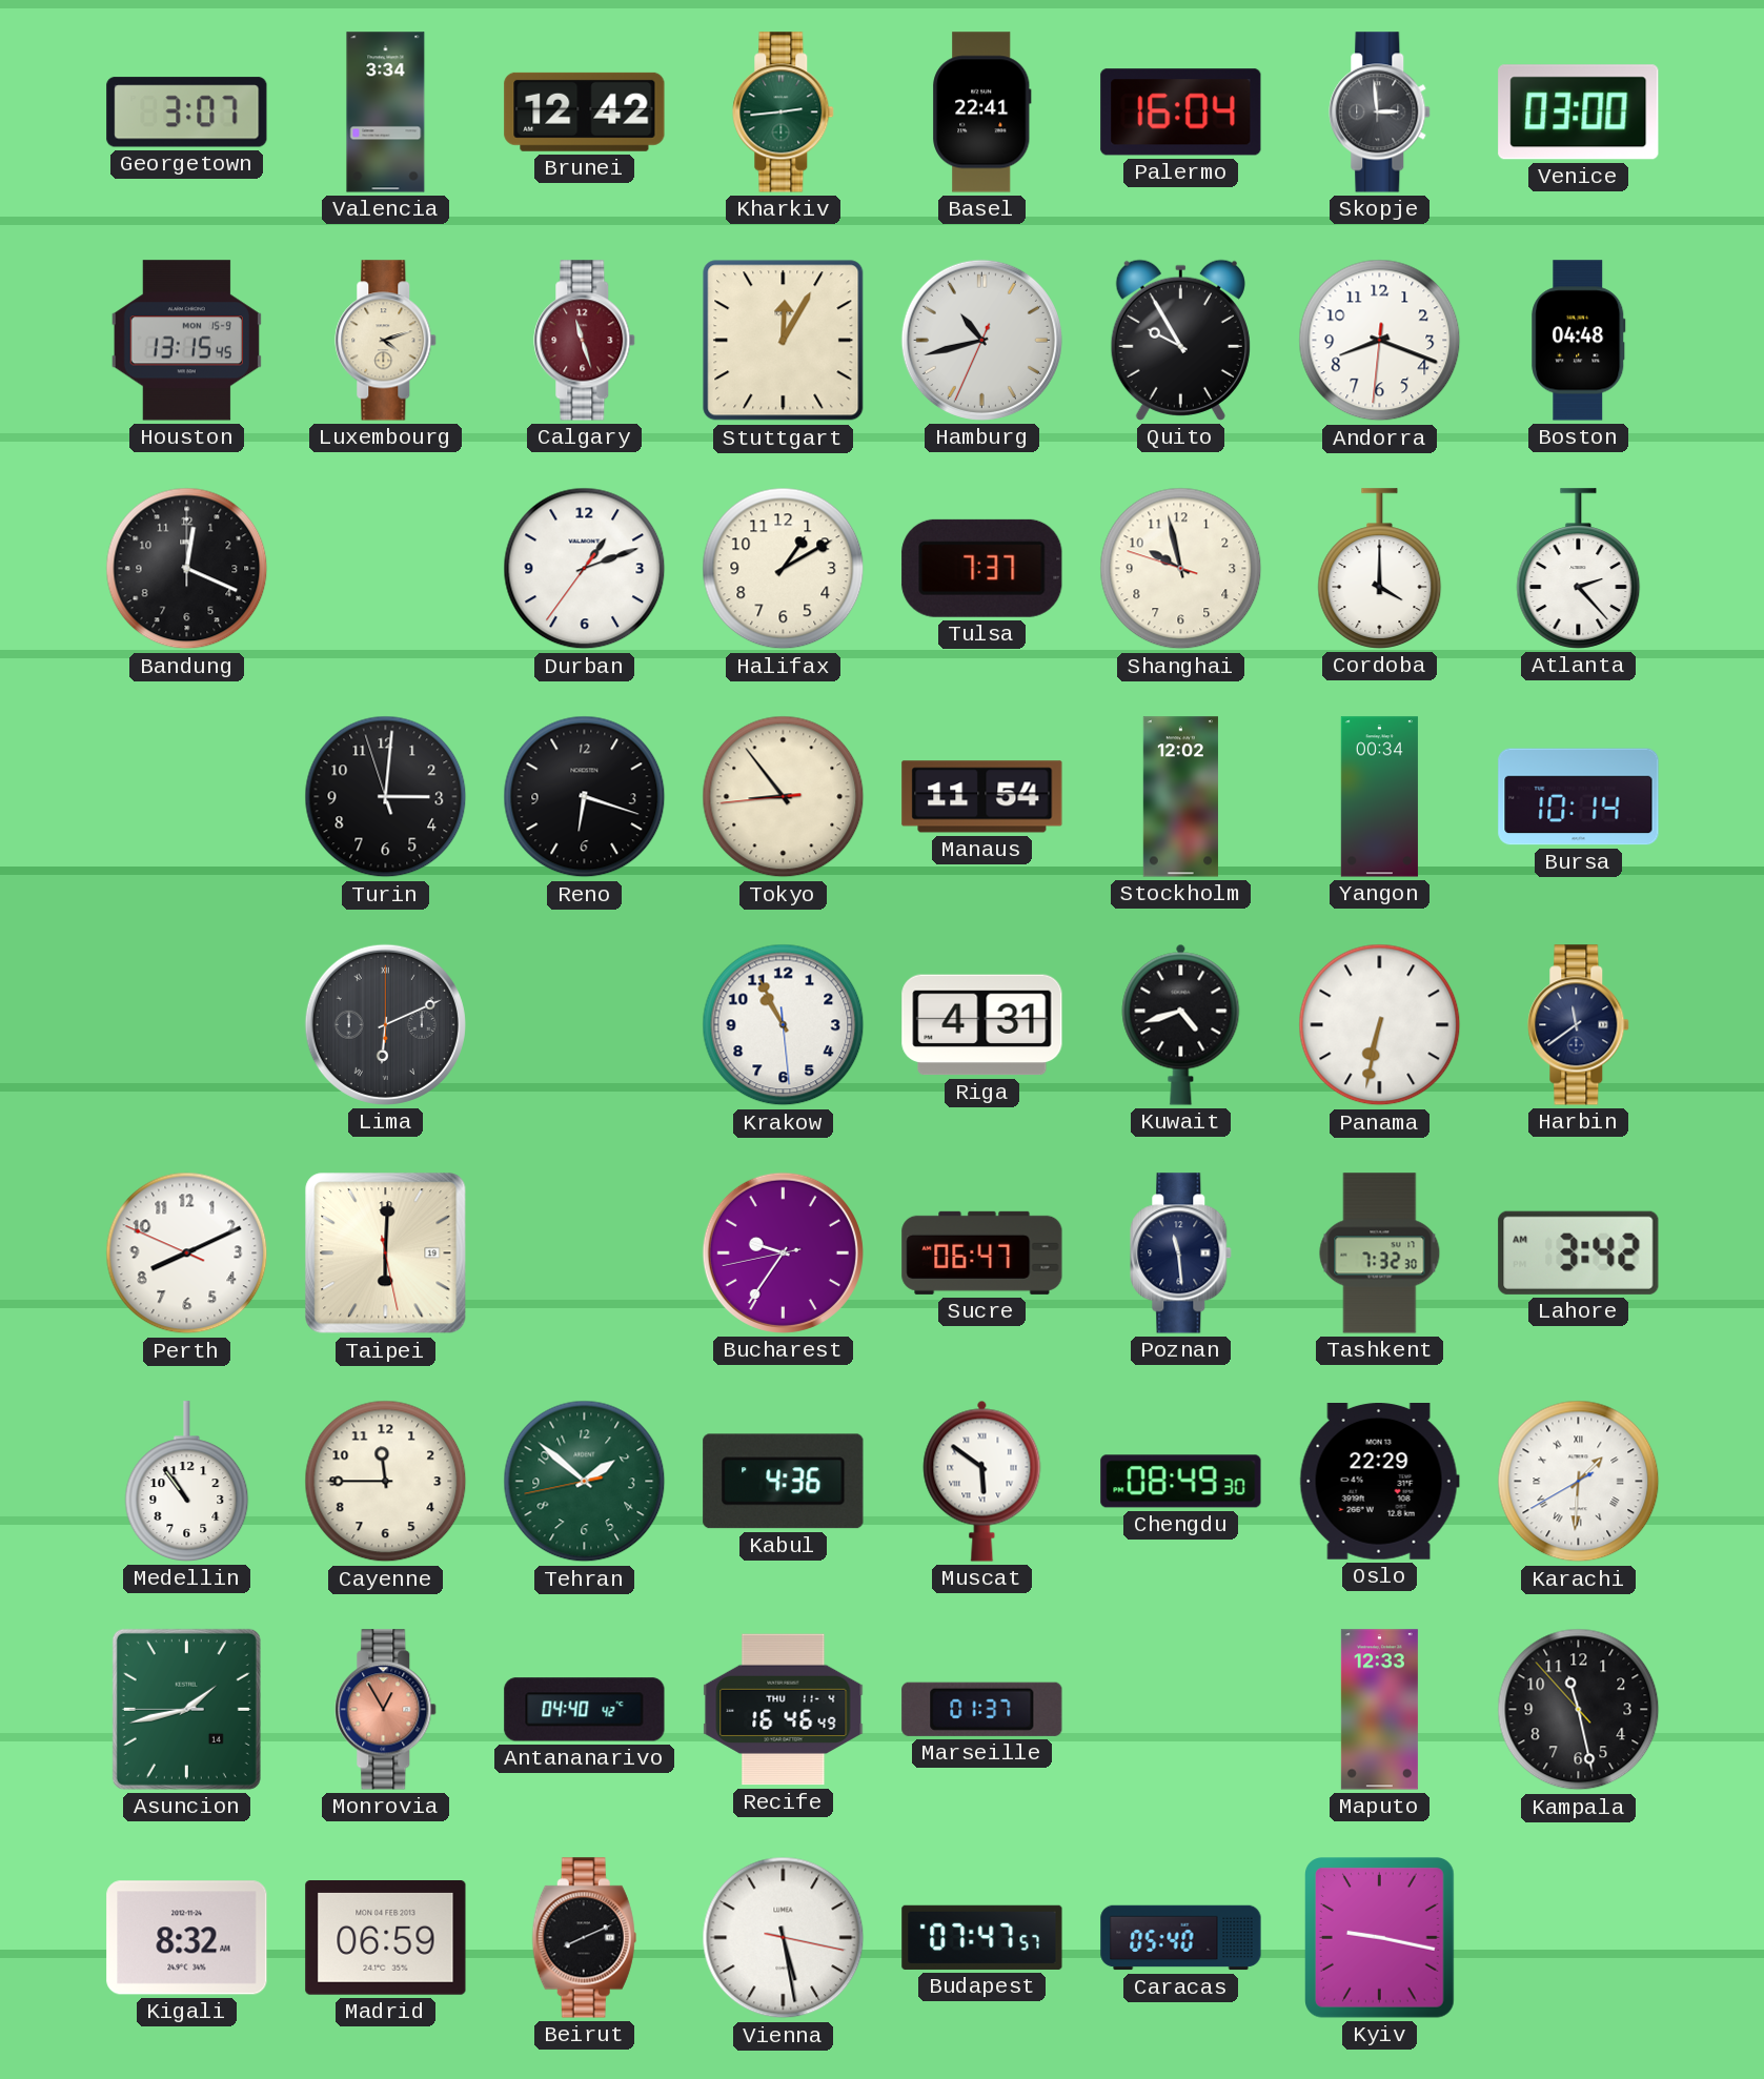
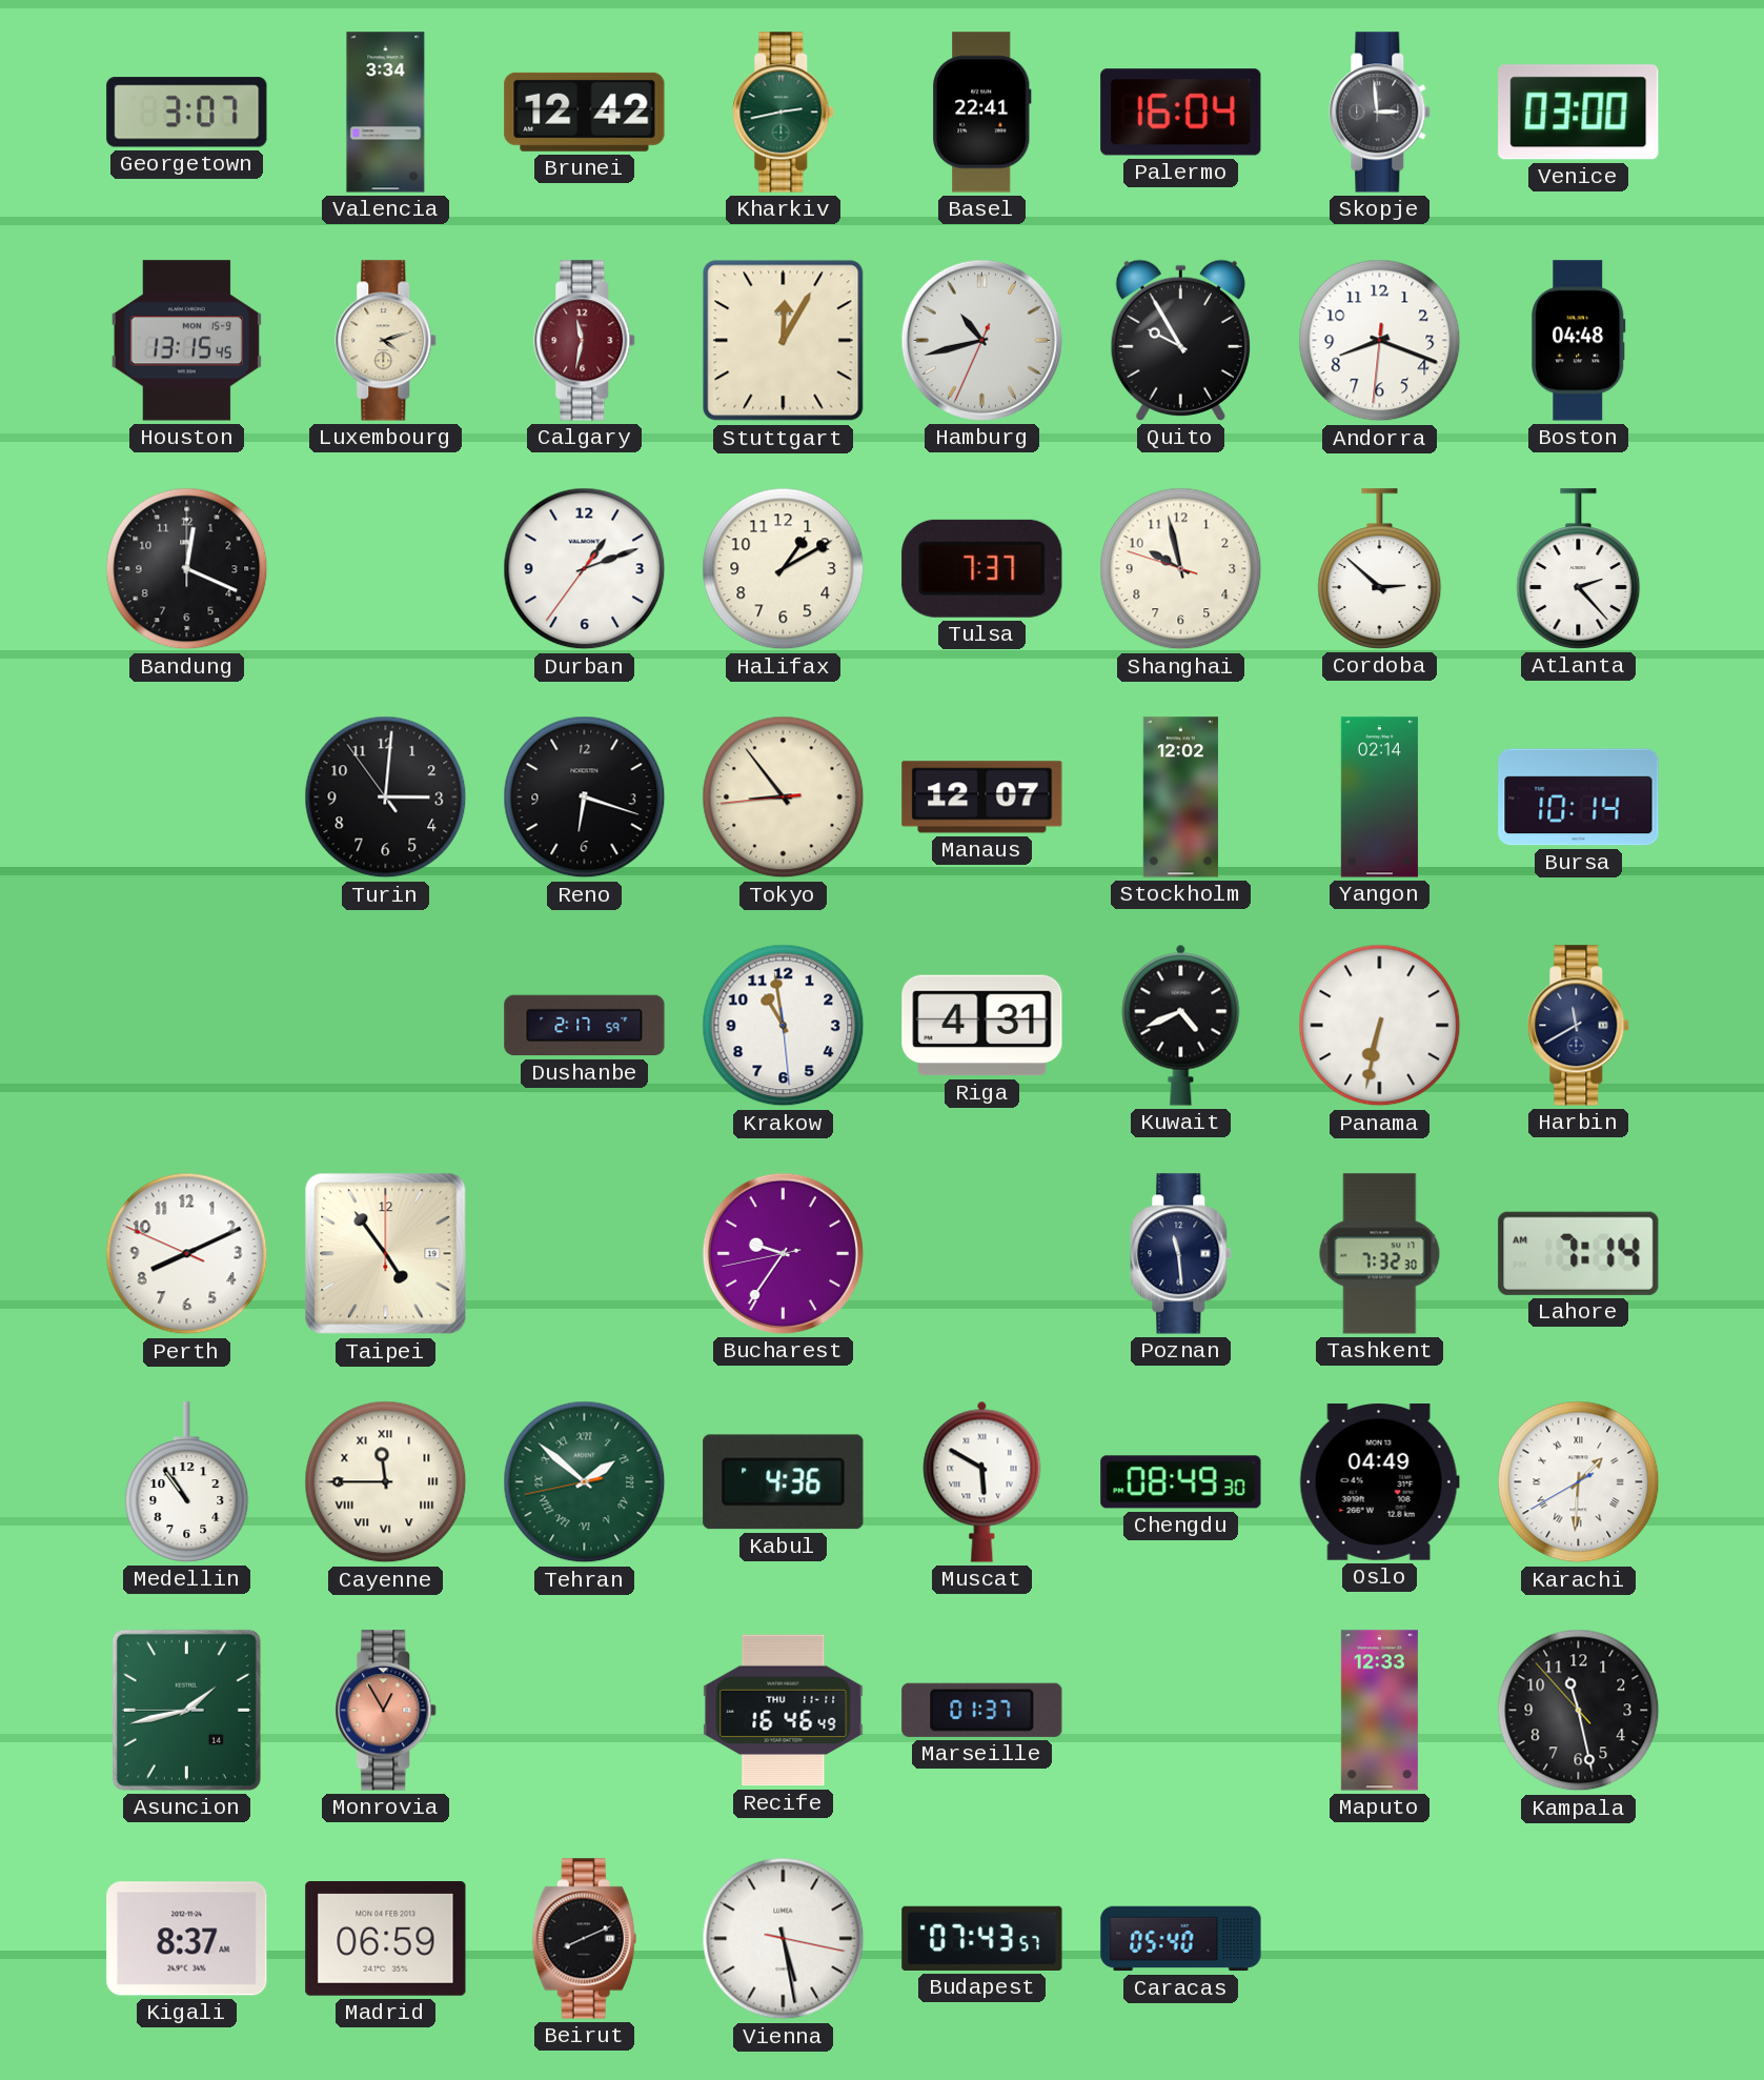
Kharkiv: 2:44 -> 2:43 (784, 113)
Calgary: 11:27 -> 11:32 (585, 341)
Cordoba: 4:00 -> 2:52 (1380, 569)
Turin: 3:00:57 -> 3:00:54 (386, 797)
Manaus: 11:54 -> 12:07 (982, 797)
Yangon: 00:34 -> 02:14 (1379, 797)
Lima: 6:11 -> none (385, 1024)
Dushanbe: none -> 2:17 (585, 1026)
Krakow: 10:55 -> 10:58 (784, 1026)
Kuwait: 4:42 -> 4:41 (1181, 1025)
Harbin: 11:39 -> 11:40 (1579, 1026)
Taipei: 6:00 -> 4:54 (386, 1254)
Sucre: 06:47 -> none (982, 1252)
Lahore: 3:42 -> 7:14 (1579, 1253)
Cayenne numerals: Arabic -> Roman (386, 1482)
Tehran numerals: Arabic -> Roman (585, 1482)
Muscat: 5:51 -> 5:50 (982, 1481)
Oslo: 22:29 -> 04:49 (1379, 1482)
Antananarivo: 04:40 -> none (585, 1710)
Recife date: THU 11-4 -> THU 11-11 (784, 1711)
Kigali: 8:32 -> 8:37 (187, 1939)
Budapest: 07:47 -> 07:43 (982, 1938)
Kyiv: 9:17 -> none (1380, 1938)
